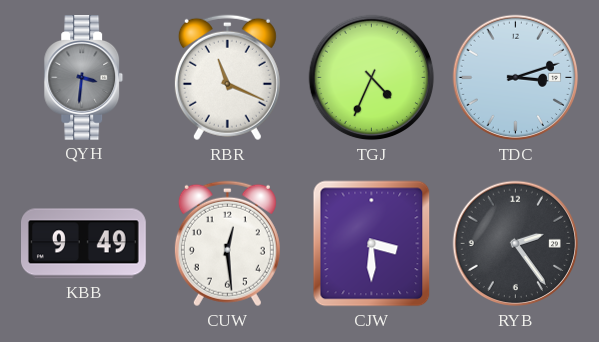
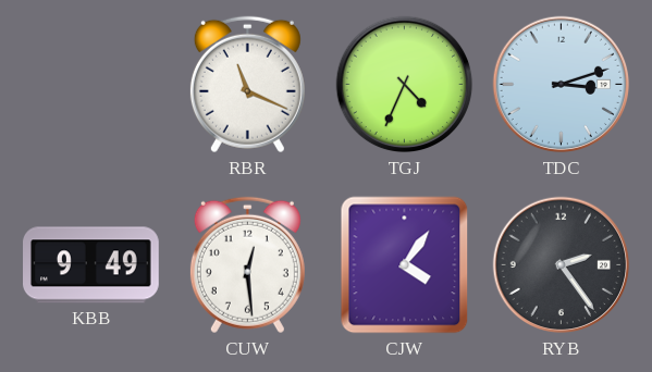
QYH: 3:31 -> none (84, 78)
CJW: 3:30 -> 4:06 (405, 265)
